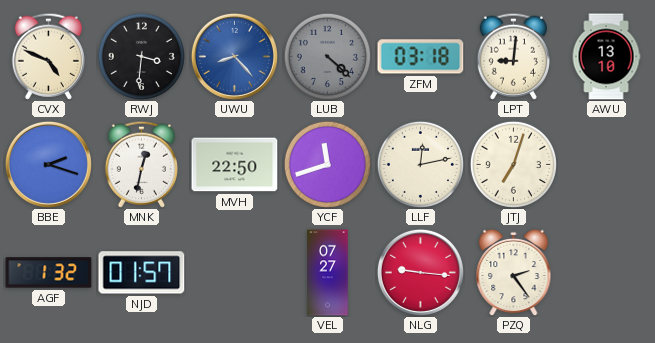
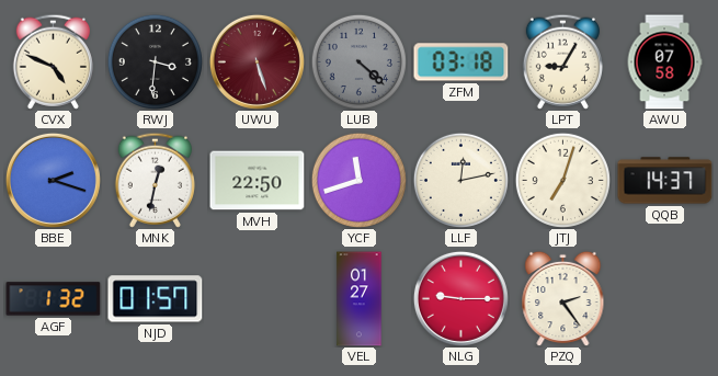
UWU: 8:23 -> 5:27 (257, 61)
UWU dial: blue -> burgundy (257, 61)
LPT: 9:01 -> 9:05 (562, 61)
AWU: 13:10 -> 07:58 (664, 62)
QQB: none -> 14:37 (665, 181)
VEL: 07:27 -> 01:27 (360, 299)
NLG: 9:16 -> 9:15 (460, 298)
